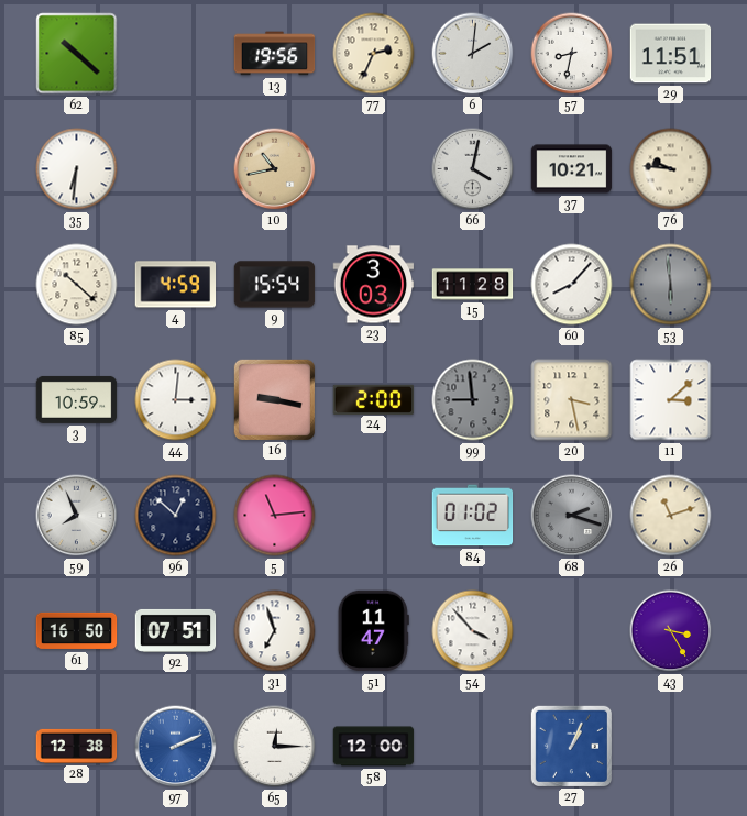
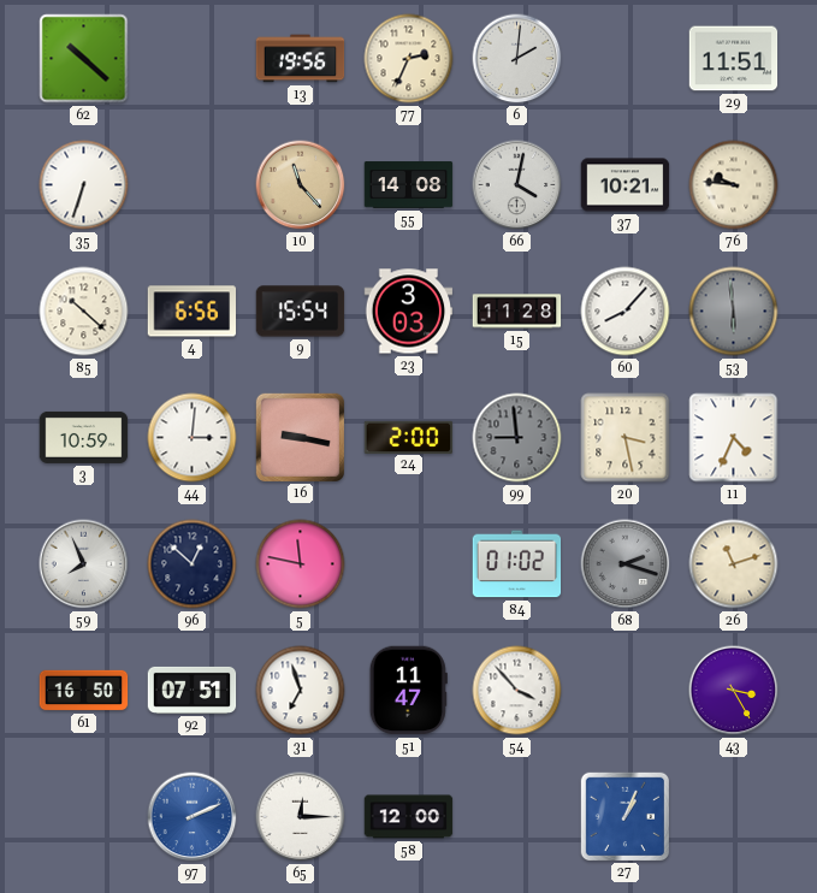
57: 8:32 -> none (572, 54)
35: 6:31 -> 6:33 (84, 185)
10: 10:43 -> 11:23 (301, 185)
55: none -> 14:08 (409, 185)
4: 4:59 -> 6:56 (193, 312)
11: 3:08 -> 4:34 (734, 438)
5: 11:14 -> 11:47 (301, 564)
28: 12:38 -> none (77, 746)
